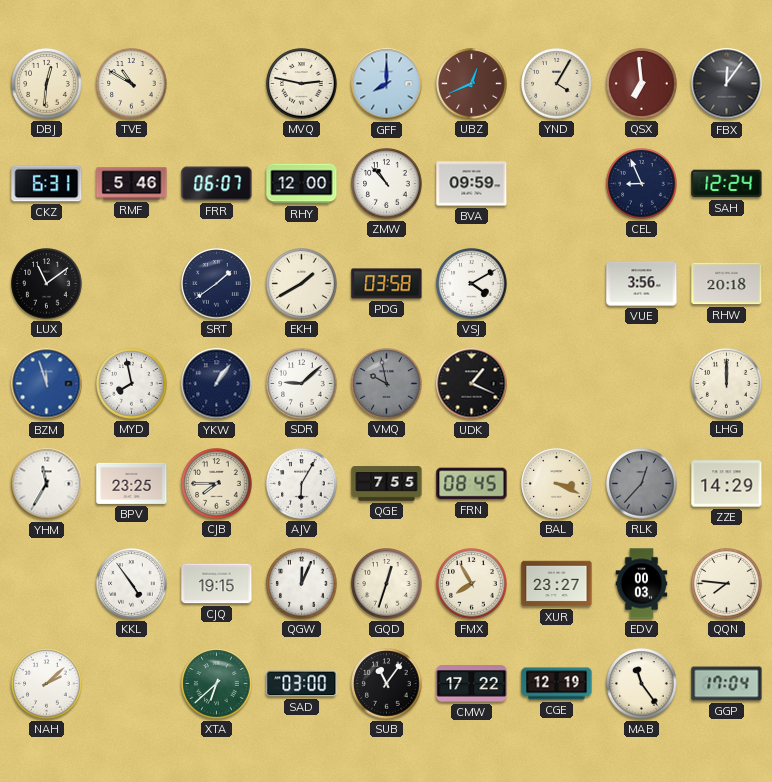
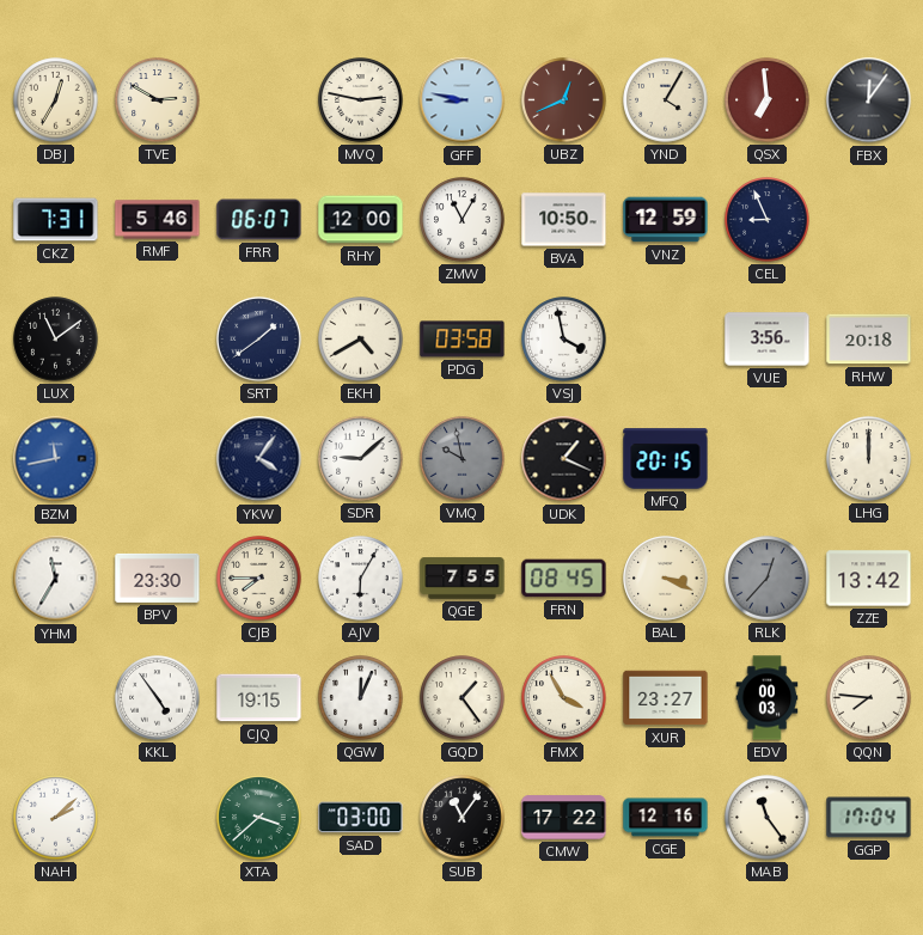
DBJ: 12:31 -> 12:35 (56, 100)
TVE: 10:50 -> 2:50 (158, 100)
GFF: 8:00 -> 8:47 (463, 100)
CKZ: 6:31 -> 7:31 (56, 220)
ZMW: 10:53 -> 11:05 (463, 220)
BVA: 09:59 -> 10:50 (564, 220)
VNZ: none -> 12:59 (666, 220)
SAH: 12:24 -> none (727, 184)
EKH: 1:40 -> 4:40 (361, 340)
VSJ: 4:10 -> 3:58 (564, 340)
BZM: 11:57 -> 11:43 (56, 459)
MYD: 7:58 -> none (132, 384)
YKW: 1:06 -> 4:06 (259, 459)
MFQ: none -> 20:15 (666, 459)
BPV: 23:25 -> 23:30 (158, 577)
ZZE: 14:29 -> 13:42 (869, 579)
GQD: 12:33 -> 1:24 (463, 698)
FMX: 7:55 -> 3:55 (564, 698)
XTA: 6:38 -> 3:38 (259, 818)
CGE: 12:19 -> 12:16 (666, 818)
